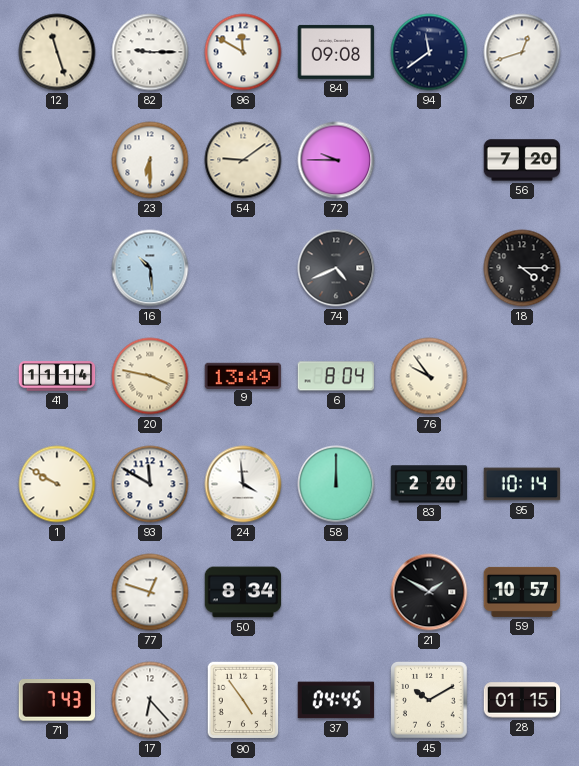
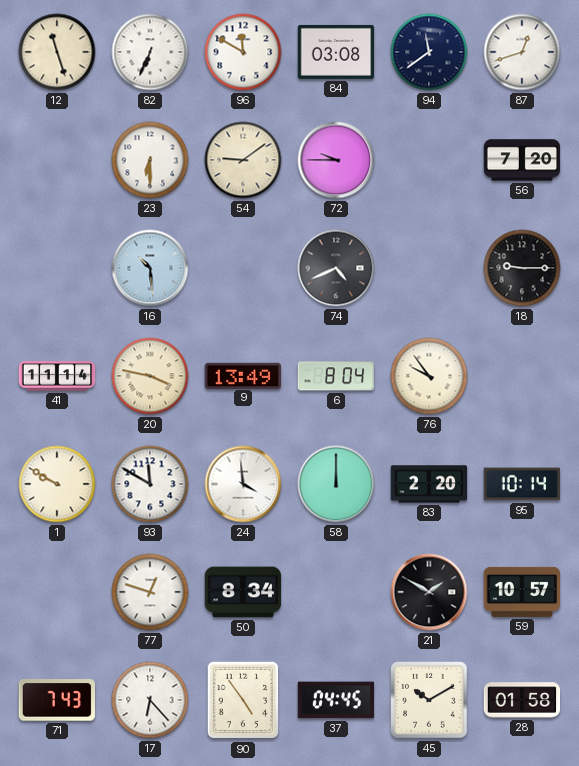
82: 9:15 -> 6:34 (150, 52)
84: 09:08 -> 03:08 (336, 52)
18: 4:15 -> 9:15 (522, 268)
28: 01:15 -> 01:58 (522, 700)
